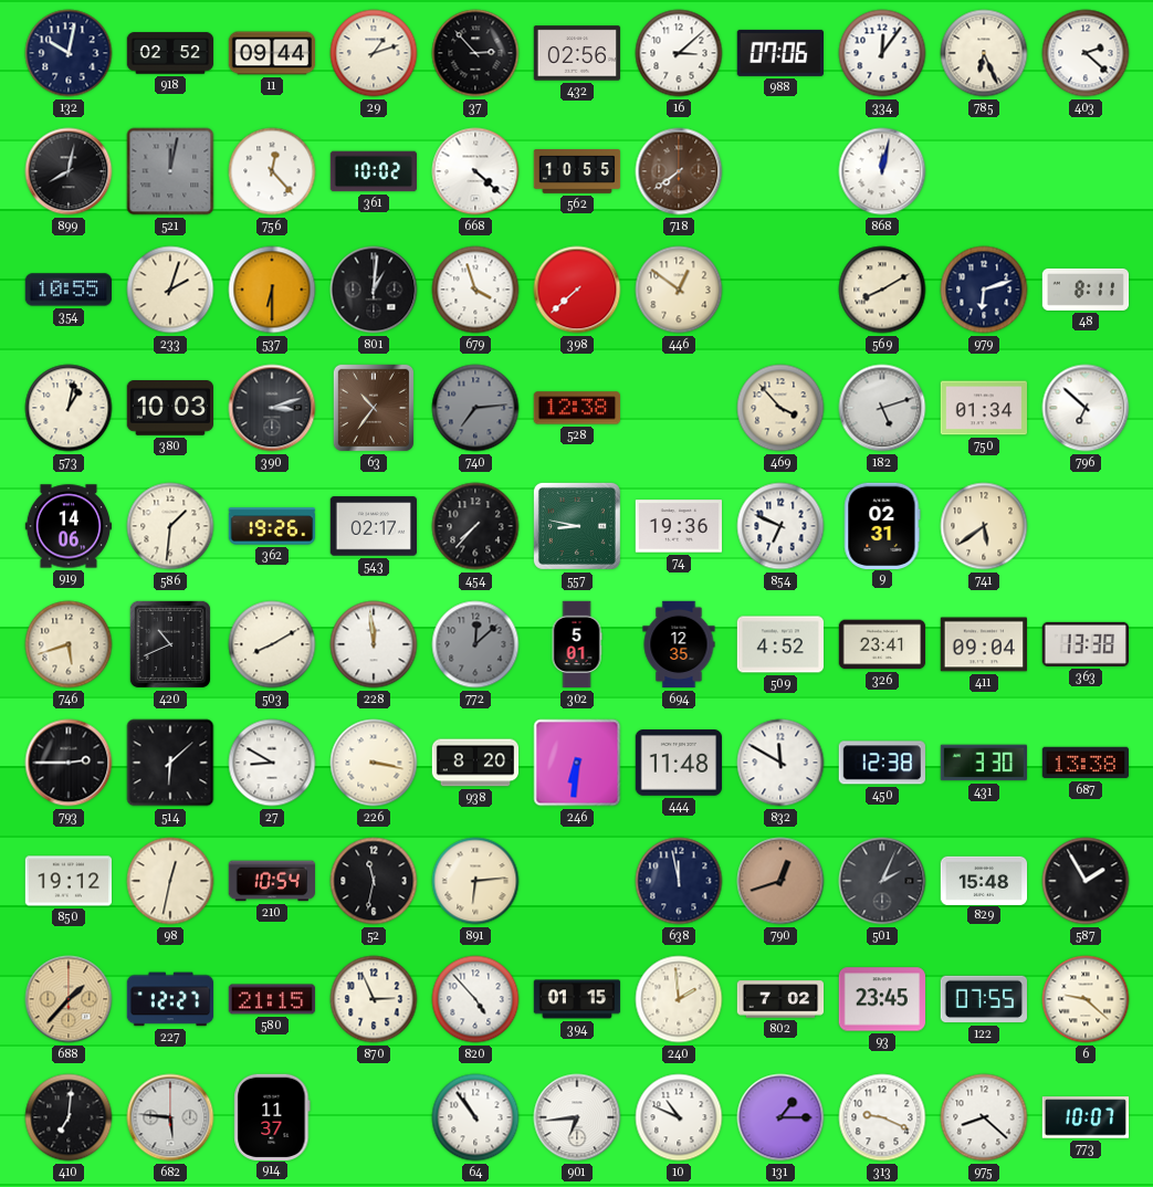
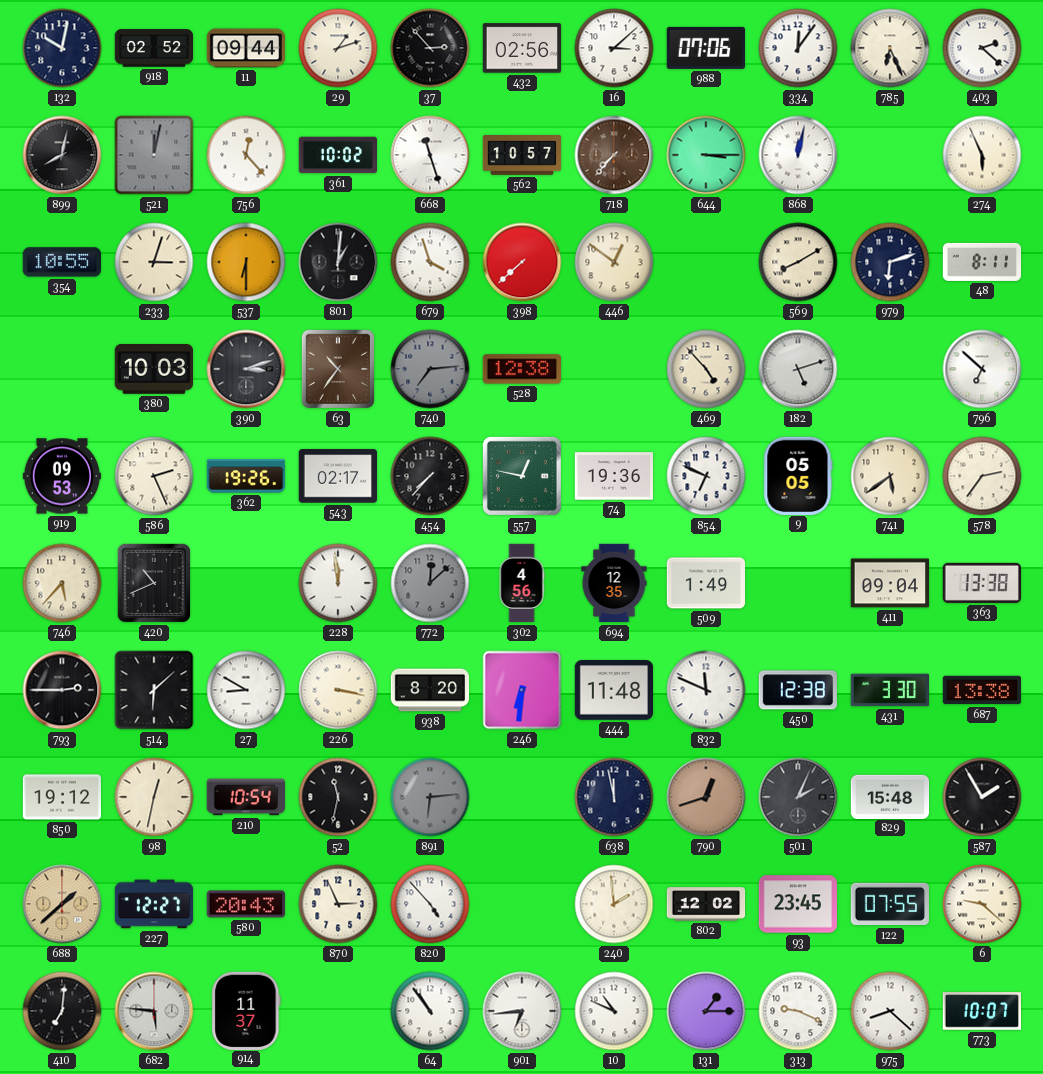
668: 4:22 -> 11:27 (430, 155)
562: 10:55 -> 10:57 (522, 156)
718: 7:39 -> 7:37 (614, 155)
644: none -> 3:15 (706, 155)
274: none -> 5:56 (982, 155)
233: 2:03 -> 3:03 (154, 262)
573: 1:02 -> none (69, 408)
469: 3:53 -> 4:53 (706, 369)
750: 01:34 -> none (983, 408)
919: 14:06 -> 09:53 (62, 476)
586: 1:31 -> 2:26 (154, 476)
557: 8:47 -> 12:47 (522, 476)
9: 02:31 -> 05:05 (798, 475)
578: none -> 2:36 (982, 476)
746: 5:42 -> 5:37 (62, 583)
503: 8:10 -> none (272, 644)
302: 5:01 -> 4:56 (522, 583)
509: 4:52 -> 1:49 (706, 583)
326: 23:41 -> none (882, 644)
832: 11:50 -> 11:49 (706, 690)
891 dial: cream -> grey (430, 797)
688: 1:37 -> 1:38 (62, 904)
580: 21:15 -> 20:43 (246, 904)
394: 01:15 -> none (577, 999)
802: 7:02 -> 12:02 (706, 904)
